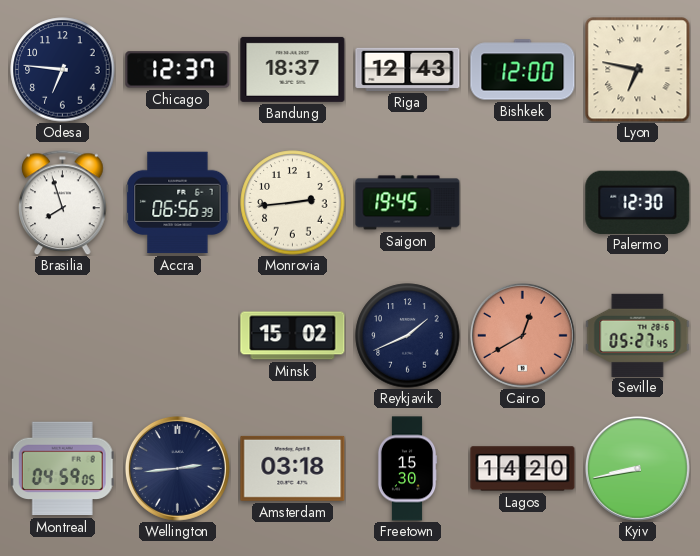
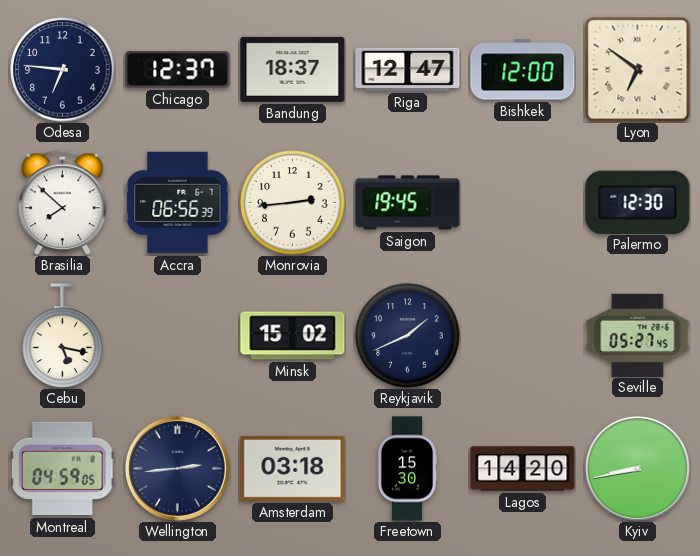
Riga: 12:43 -> 12:47 (408, 69)
Lyon: 6:47 -> 6:51 (638, 70)
Brasilia: 7:57 -> 7:52 (63, 202)
Cebu: none -> 5:17 (63, 336)
Cairo: 12:40 -> none (522, 335)
